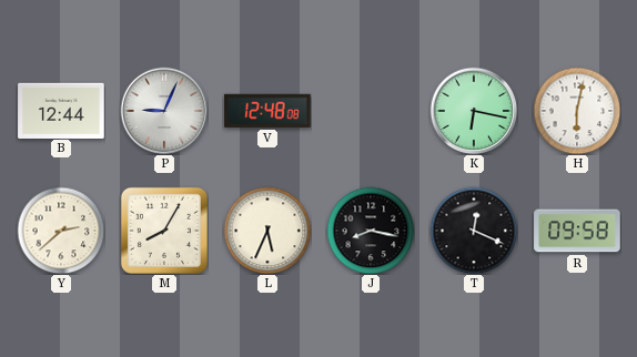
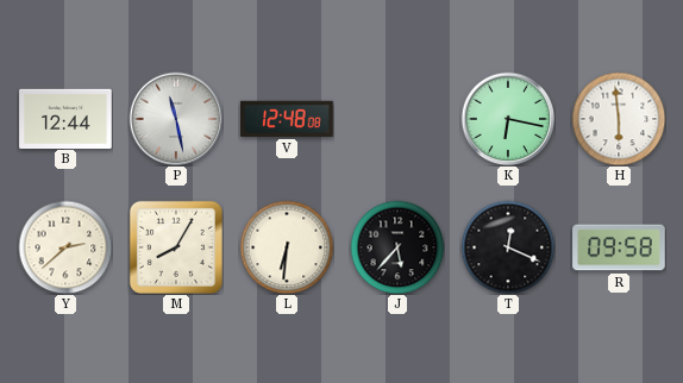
P: 9:04 -> 11:28 (176, 119)
H: 6:02 -> 5:59 (619, 119)
L: 5:34 -> 6:31 (287, 247)
J: 8:17 -> 5:37 (397, 247)
